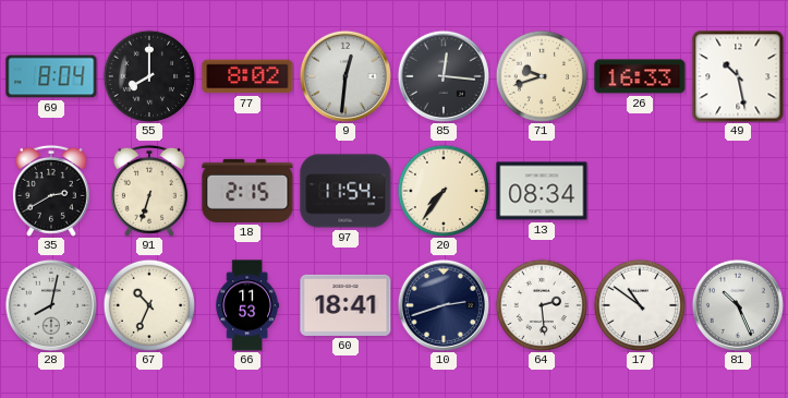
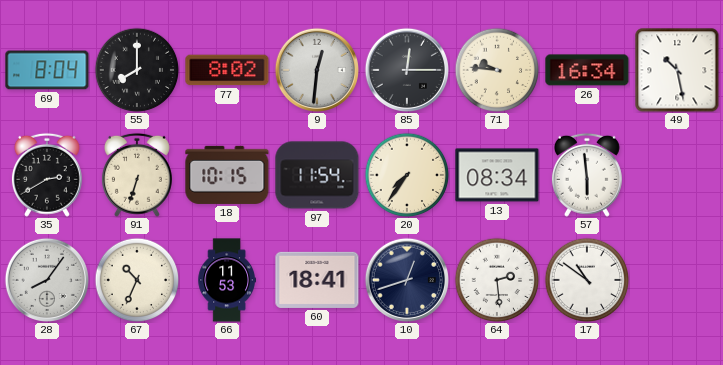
85: 12:16 -> 12:15 (407, 70)
71: 9:42 -> 9:46 (497, 70)
26: 16:33 -> 16:34 (587, 70)
18: 2:15 -> 10:15 (227, 175)
57: none -> 5:59 (587, 175)
28: 8:02 -> 8:06 (47, 280)
10: 2:42 -> 12:42 (407, 280)
81: 10:26 -> none (738, 305)
